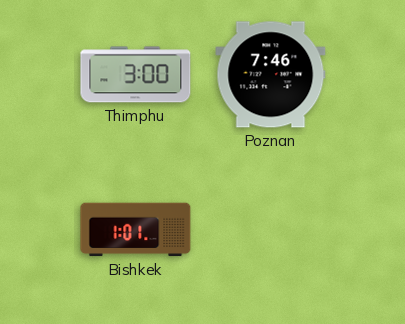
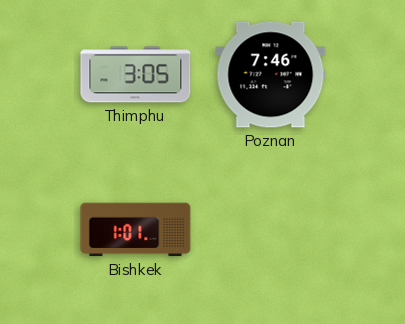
Thimphu: 3:00 -> 3:05 (136, 75)
